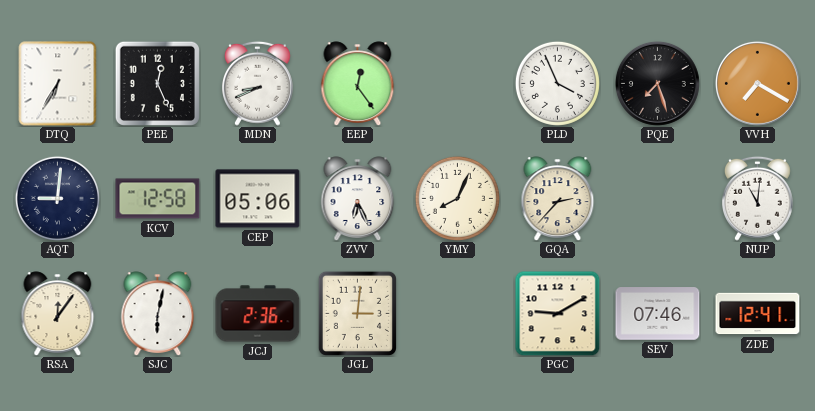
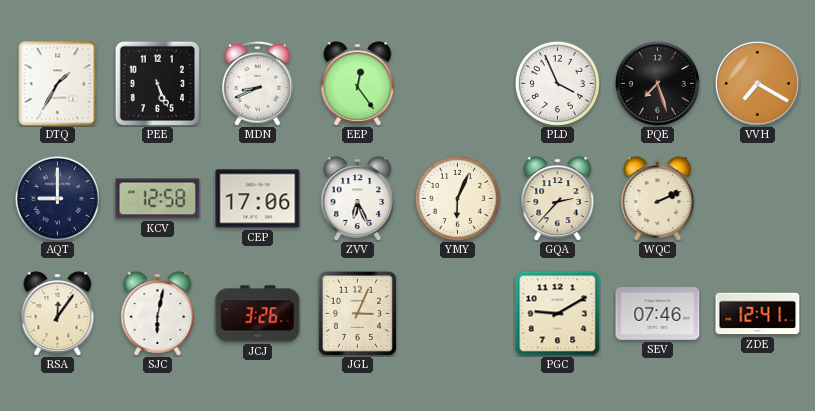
DTQ: 6:35 -> 1:35 (58, 84)
PEE: 12:26 -> 5:26 (157, 83)
AQT: 9:01 -> 9:00 (57, 198)
CEP: 05:06 -> 17:06 (258, 199)
YMY: 8:04 -> 6:04 (457, 198)
WQC: none -> 2:11 (658, 199)
NUP: 11:01 -> none (757, 198)
JCJ: 2:36 -> 3:26 (258, 314)
JGL: 3:01 -> 3:04 (357, 313)
